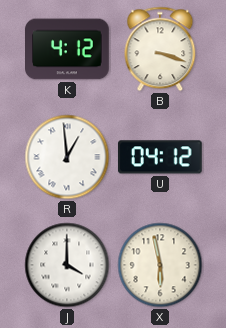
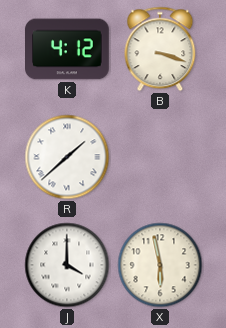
R: 12:59 -> 1:38 (67, 157)
U: 04:12 -> none (160, 157)
